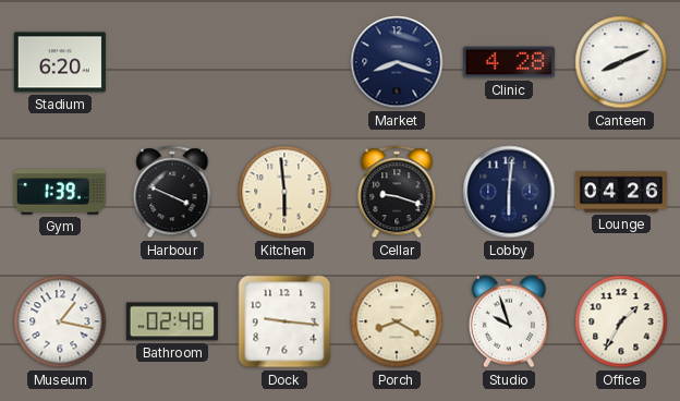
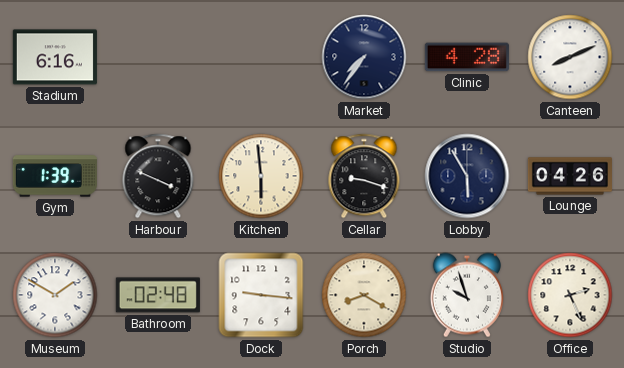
Stadium: 6:20 -> 6:16 (55, 57)
Market: 8:18 -> 7:36 (364, 57)
Lobby: 6:01 -> 5:55 (467, 176)
Museum: 1:17 -> 1:50 (55, 295)
Office: 1:35 -> 2:26 (570, 295)
